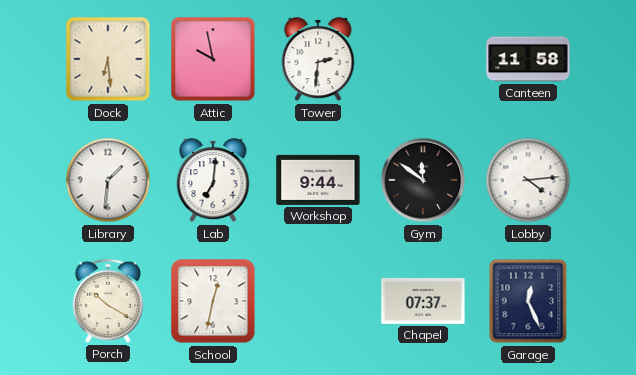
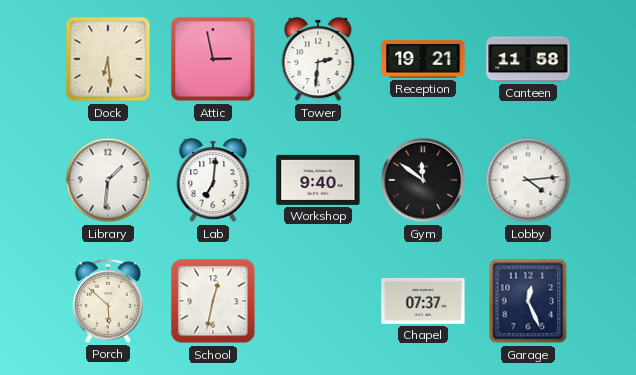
Attic: 9:58 -> 2:58 (213, 59)
Reception: none -> 19:21 (423, 59)
Workshop: 9:44 -> 9:40 (318, 180)
Porch: 10:20 -> 5:52 (108, 301)
